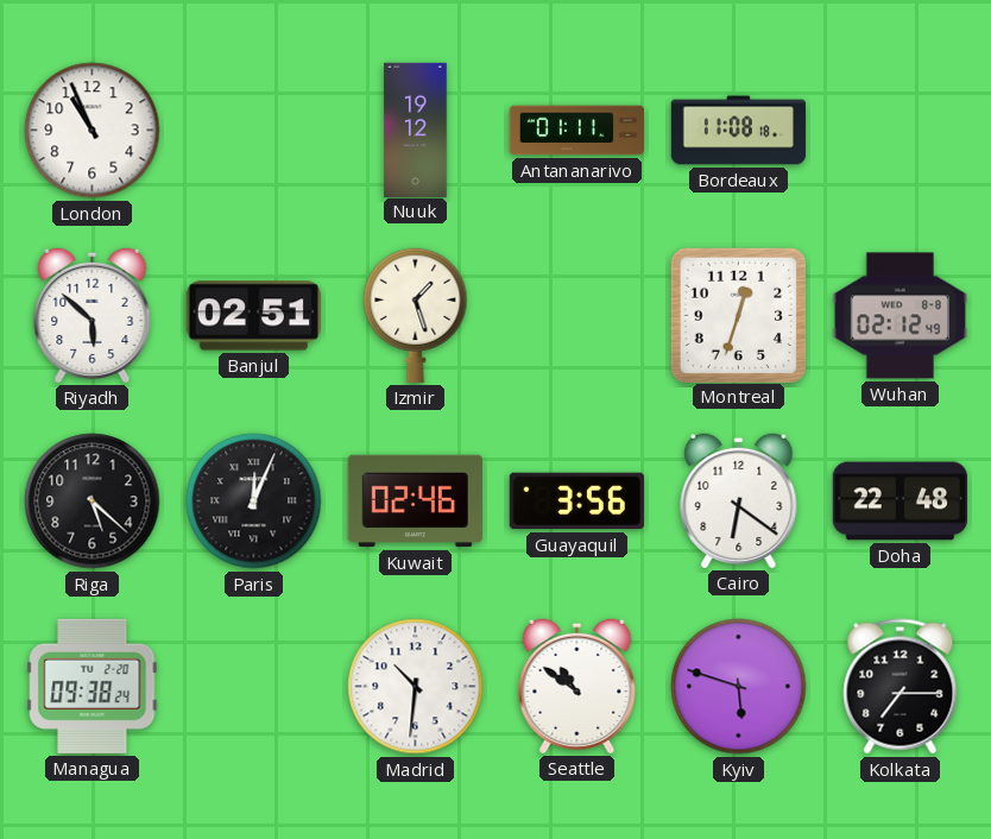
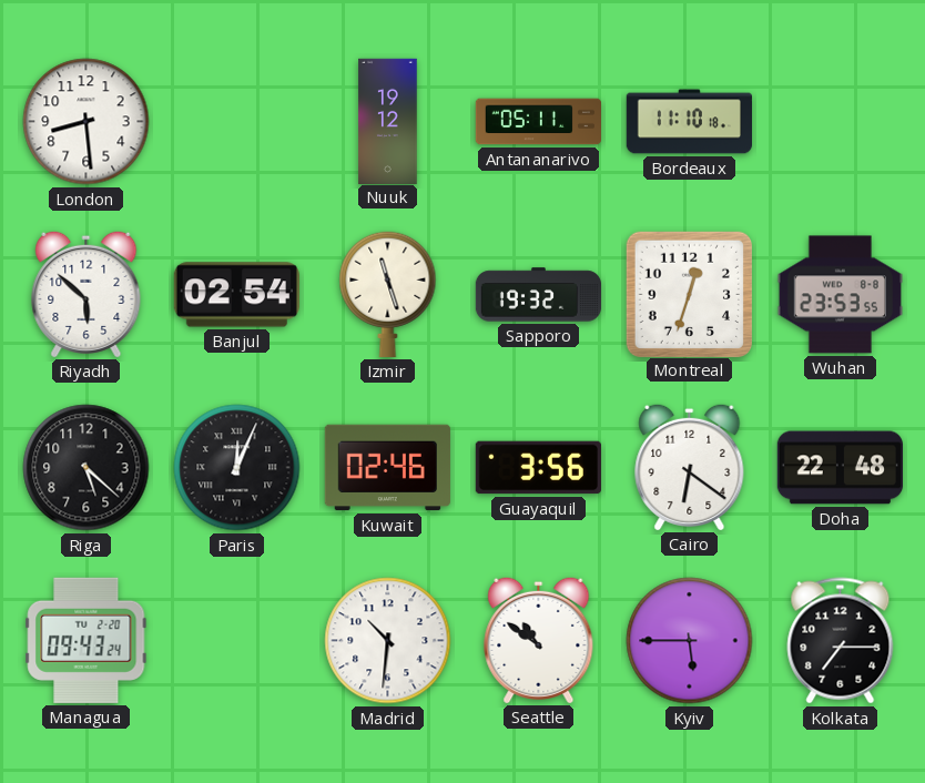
London: 10:56 -> 8:29 (87, 122)
Antananarivo: 01:11 -> 05:11 (538, 122)
Bordeaux: 11:08 -> 11:10 (689, 122)
Banjul: 02:51 -> 02:54 (236, 295)
Izmir: 1:27 -> 11:27 (388, 294)
Sapporo: none -> 19:32 (539, 295)
Wuhan: 02:12 -> 23:53 (840, 295)
Managua: 09:38 -> 09:43 (87, 640)
Kyiv: 5:48 -> 5:45 (690, 641)
